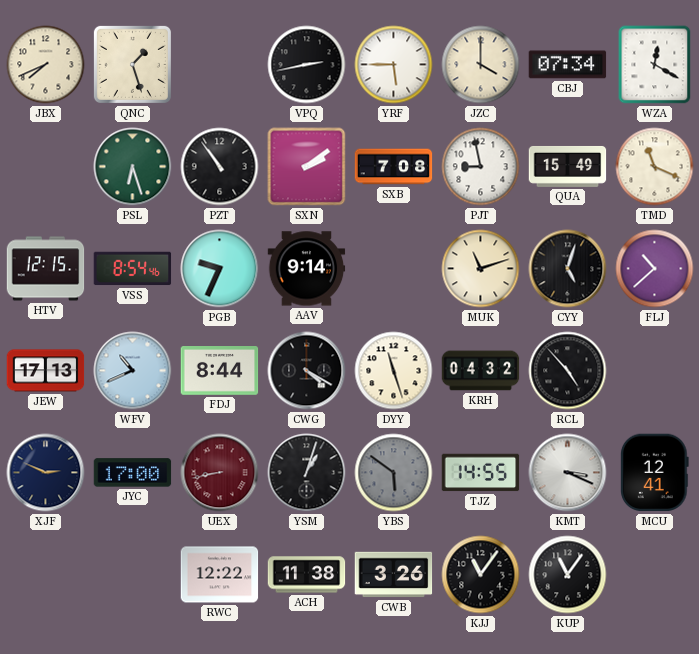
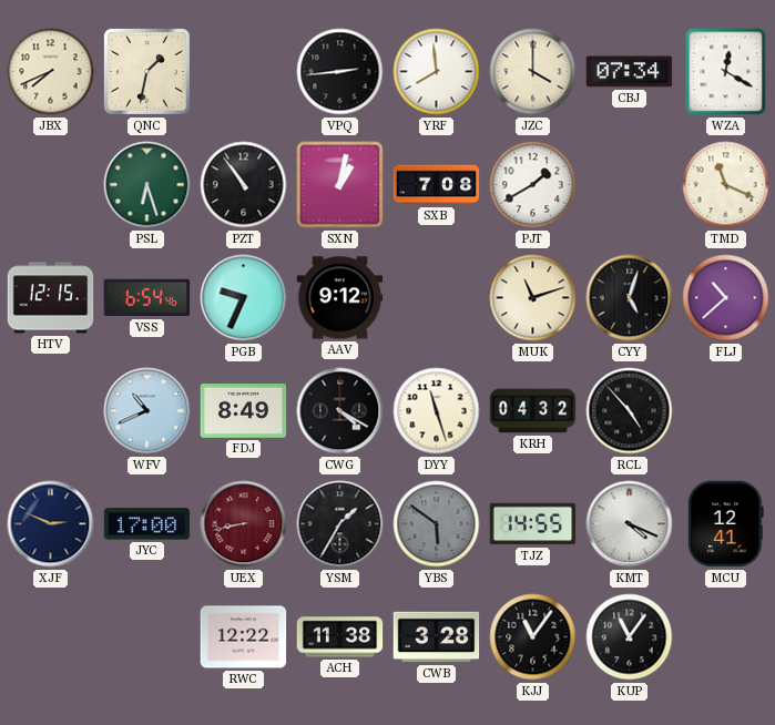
QNC: 1:27 -> 1:32 (146, 71)
VPQ: 2:43 -> 2:44 (340, 72)
YRF: 5:45 -> 7:59 (437, 72)
SXN: 2:09 -> 1:02 (340, 185)
PJT: 8:58 -> 1:40 (533, 185)
QUA: 15:49 -> none (568, 166)
VSS: 8:54 -> 6:54 (147, 298)
AAV: 9:14 -> 9:12 (340, 298)
JEW: 17:13 -> none (46, 371)
FDJ: 8:44 -> 8:49 (244, 411)
YSM: 1:03 -> 1:35 (340, 524)
KMT: 3:19 -> 4:19 (630, 524)
CWB: 3:26 -> 3:28 (437, 637)
